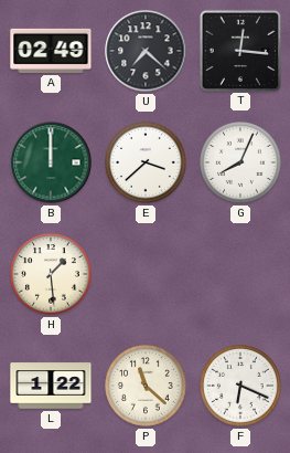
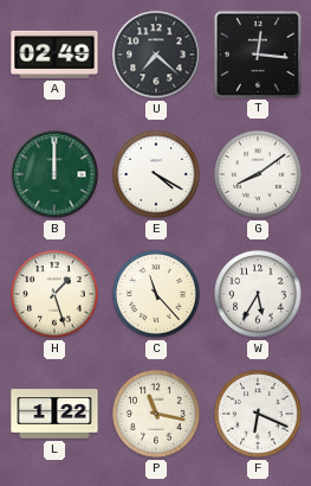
E: 3:38 -> 4:20 (157, 175)
G: 8:04 -> 8:09 (259, 175)
H: 1:29 -> 1:27 (56, 295)
C: none -> 11:23 (157, 295)
W: none -> 5:35 (259, 295)
P: 11:22 -> 11:17 (157, 415)
